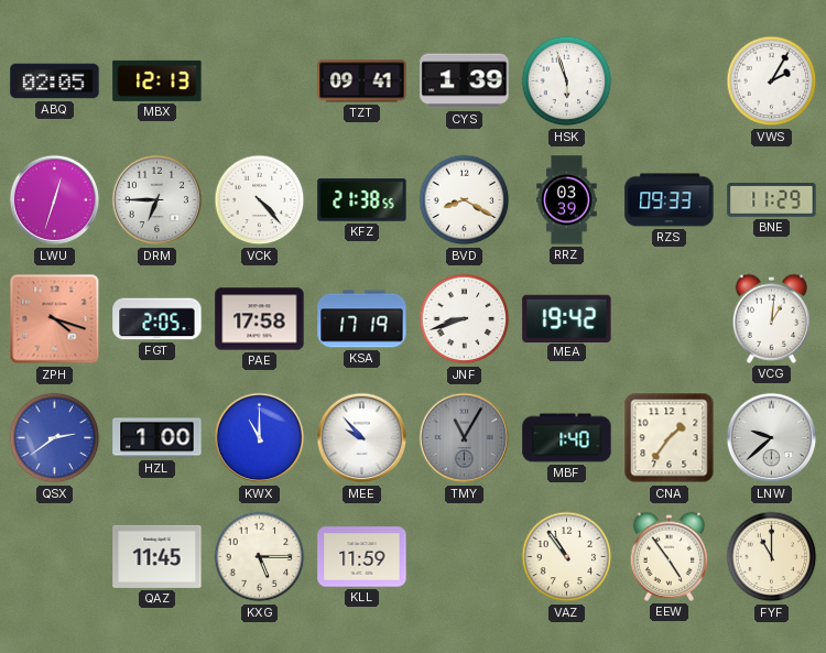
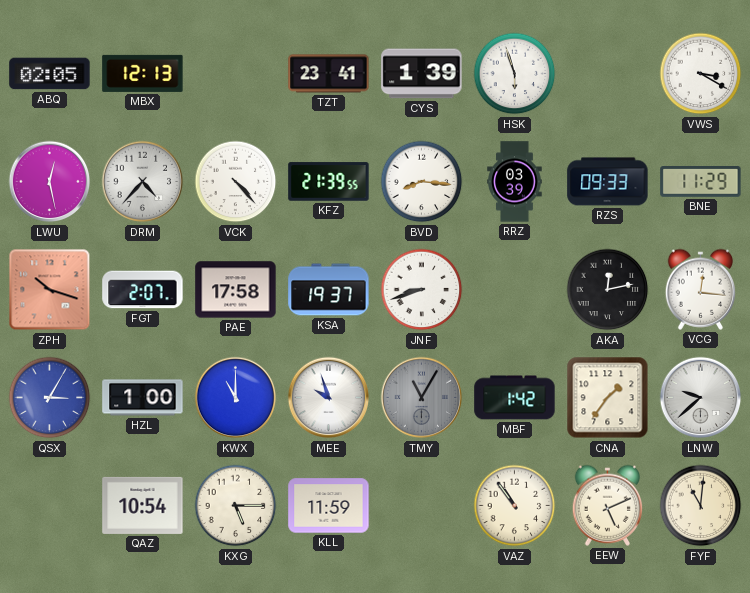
TZT: 09:41 -> 23:41 (329, 74)
VWS: 2:05 -> 3:20 (701, 74)
LWU: 12:33 -> 12:28 (50, 182)
DRM: 6:45 -> 4:37 (143, 182)
KFZ: 21:38 -> 21:39 (329, 182)
BVD: 8:20 -> 8:16 (422, 182)
ZPH: 4:18 -> 10:18 (50, 290)
FGT: 2:05 -> 2:07 (143, 290)
KSA: 17:19 -> 19:37 (329, 290)
MEA: 19:42 -> none (567, 318)
AKA: none -> 12:13 (608, 290)
VCG: 1:01 -> 12:16 (701, 289)
QSX: 2:39 -> 3:05 (50, 398)
MEE: 9:53 -> 9:57 (329, 398)
MBF: 1:40 -> 1:42 (515, 398)
QAZ: 11:45 -> 10:54 (143, 505)
EEW: 4:54 -> 5:11 (608, 505)
FYF: 11:00 -> 11:01 (701, 506)
